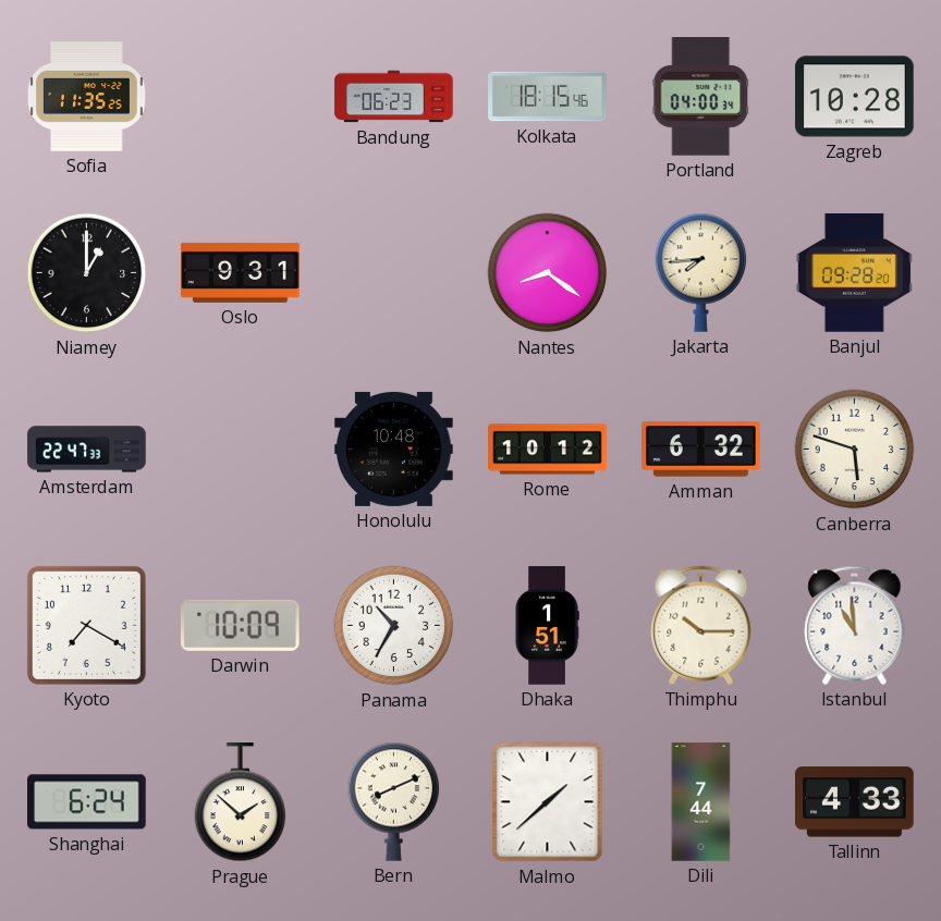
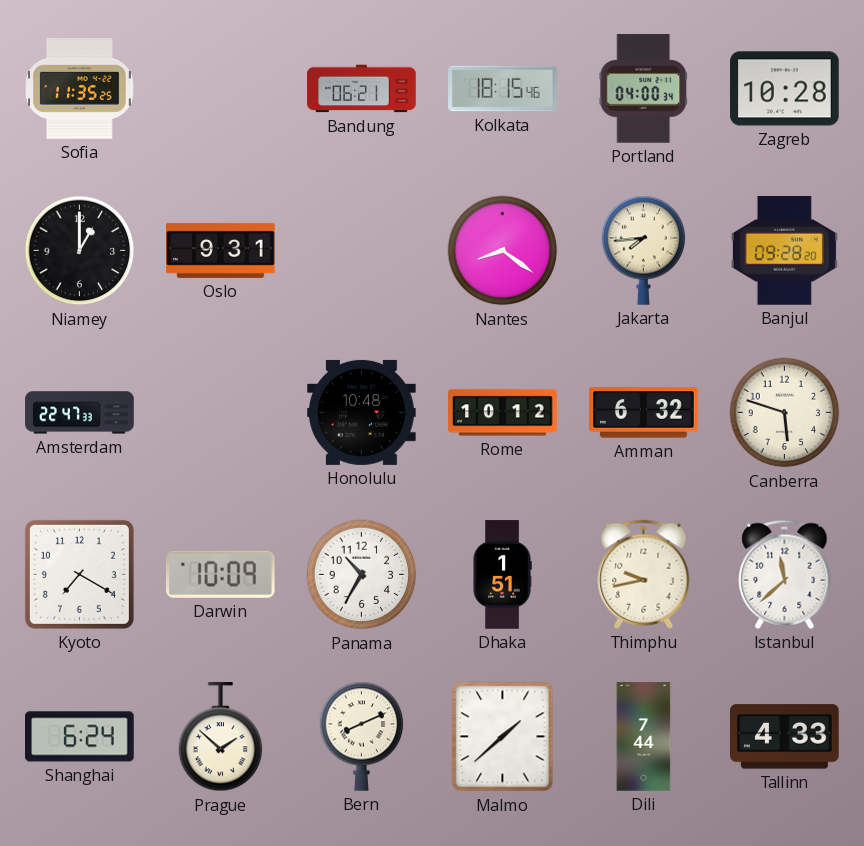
Bandung: 06:23 -> 06:21 (362, 89)
Thimphu: 10:15 -> 9:43 (644, 574)
Istanbul: 10:59 -> 11:38 (785, 574)
